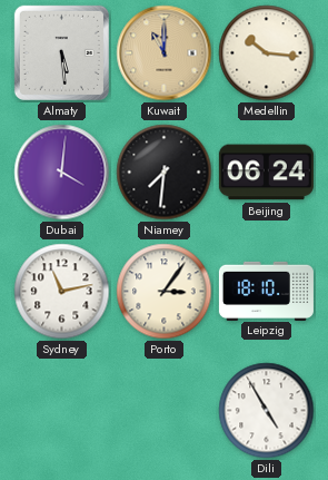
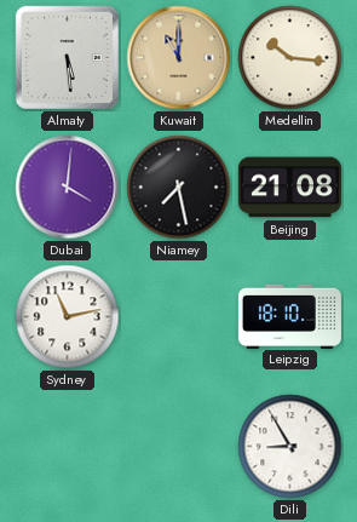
Niamey: 7:31 -> 7:28 (179, 188)
Beijing: 06:24 -> 21:08 (289, 188)
Porto: 3:06 -> none (165, 292)
Dili: 4:55 -> 8:55 (290, 447)
